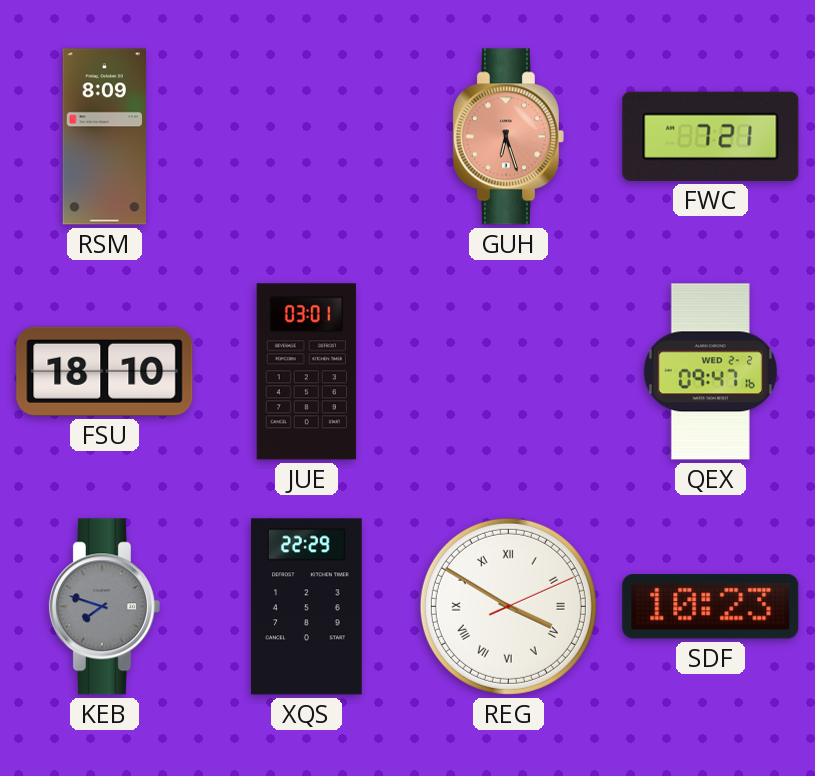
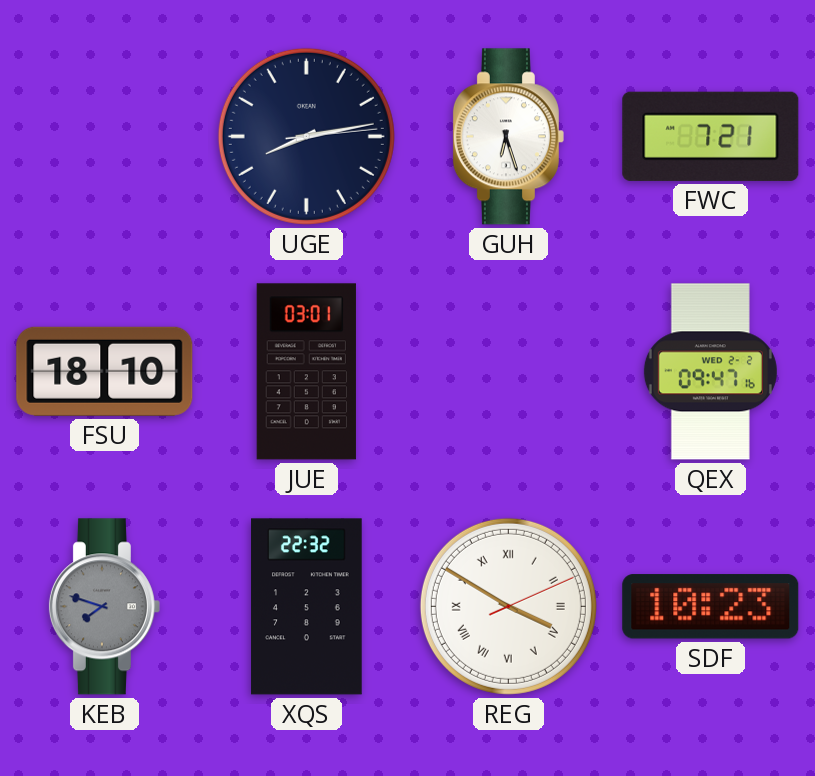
RSM: 8:09 -> none (104, 137)
UGE: none -> 8:13 (306, 136)
GUH dial: salmon -> white (508, 137)
XQS: 22:29 -> 22:32 (307, 607)
